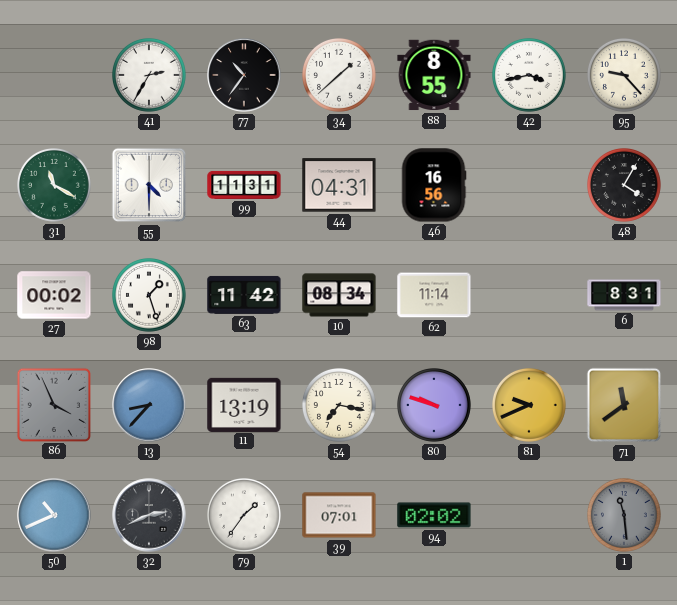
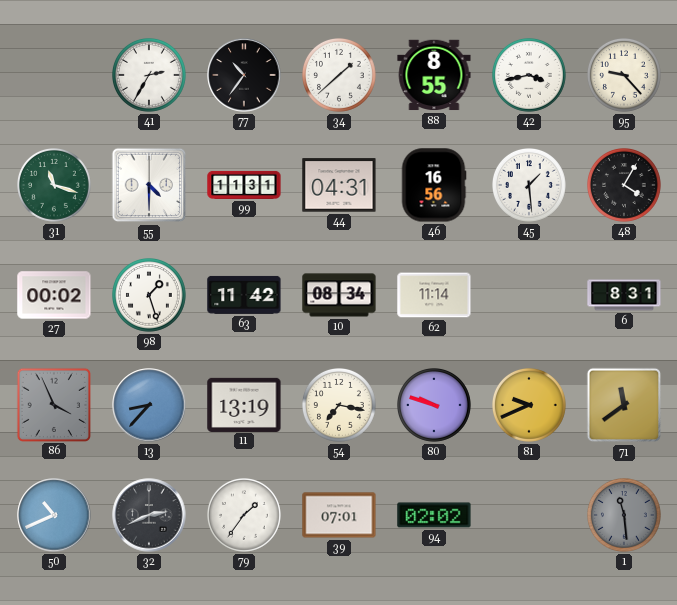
31: 11:20 -> 11:18 (55, 186)
45: none -> 1:29 (530, 186)
